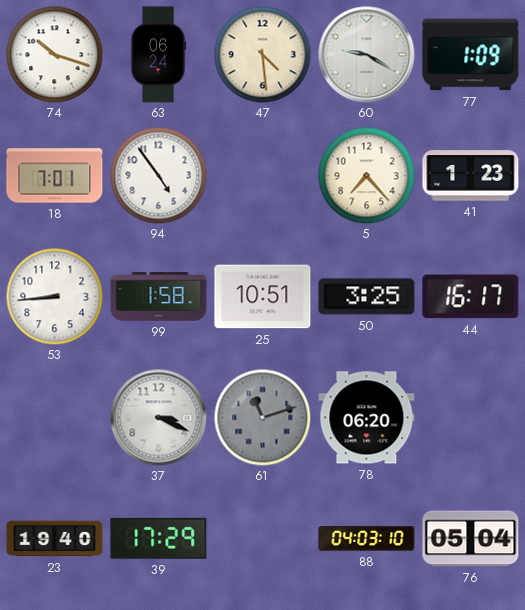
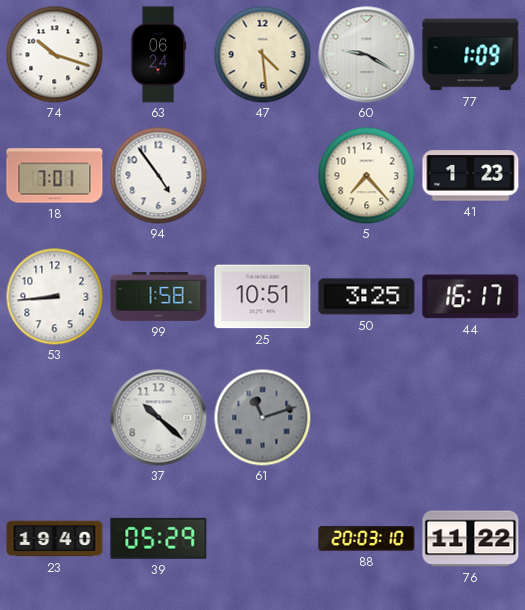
37: 3:19 -> 10:22 (159, 418)
78: 06:20 -> none (367, 418)
39: 17:29 -> 05:29 (159, 538)
88: 04:03 -> 20:03 (367, 539)
76: 05:04 -> 11:22 (471, 539)
